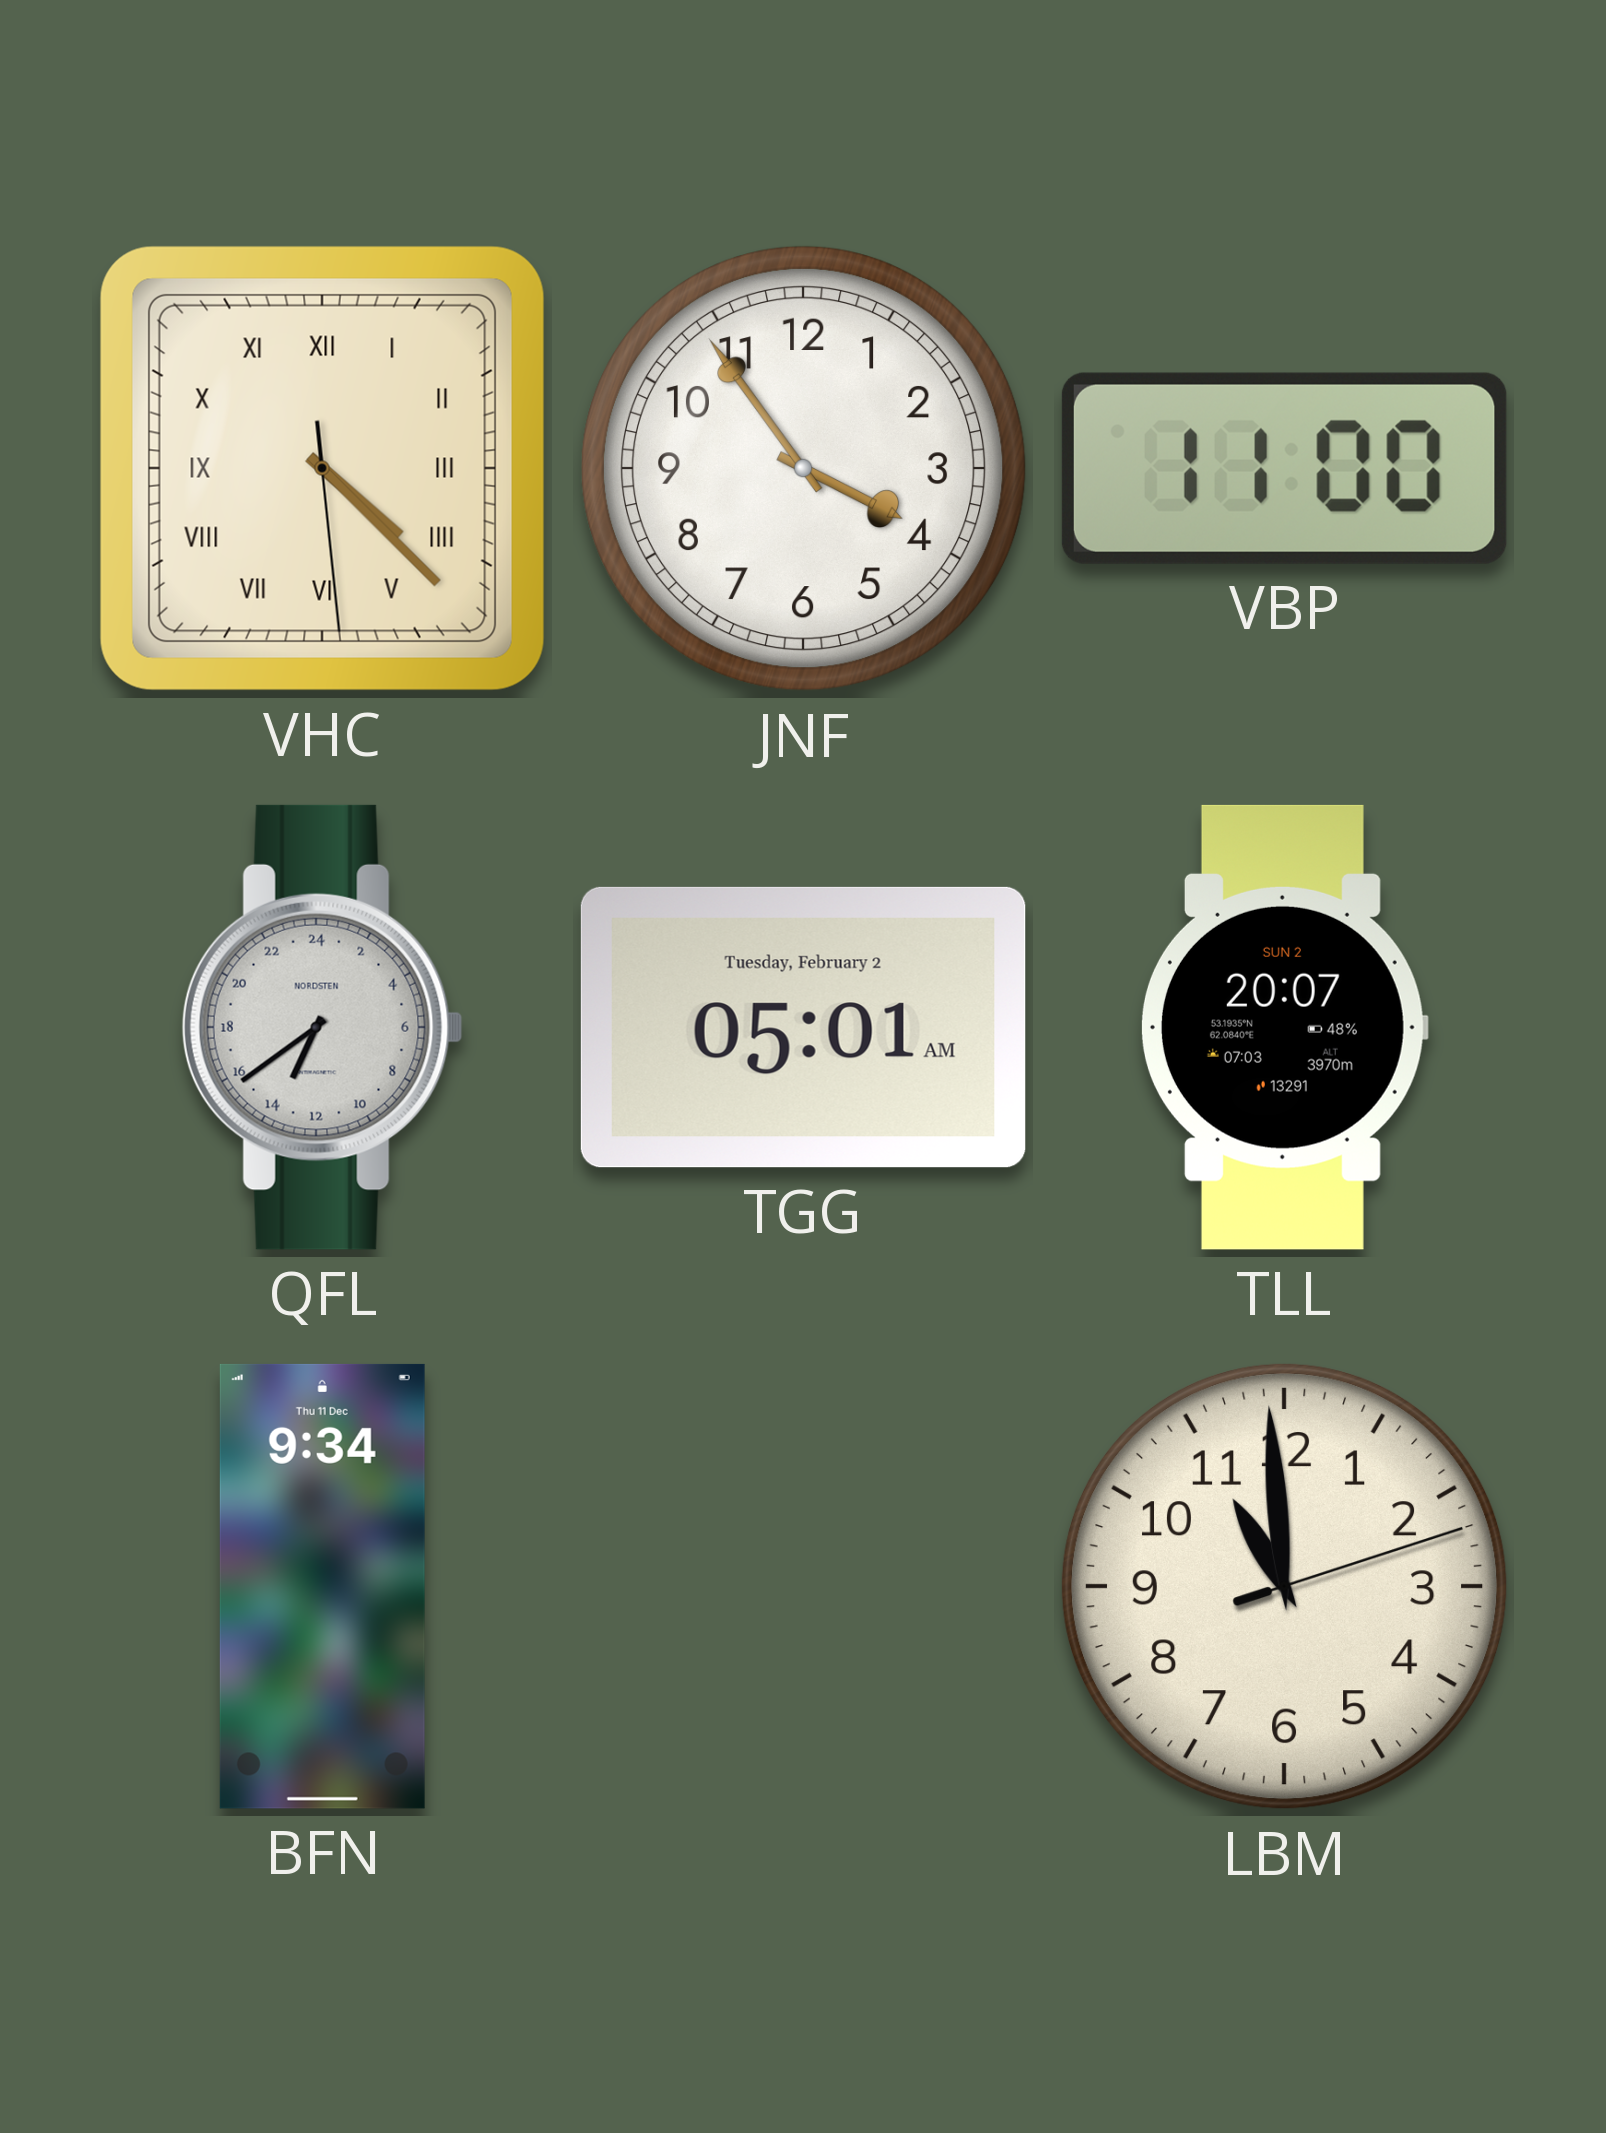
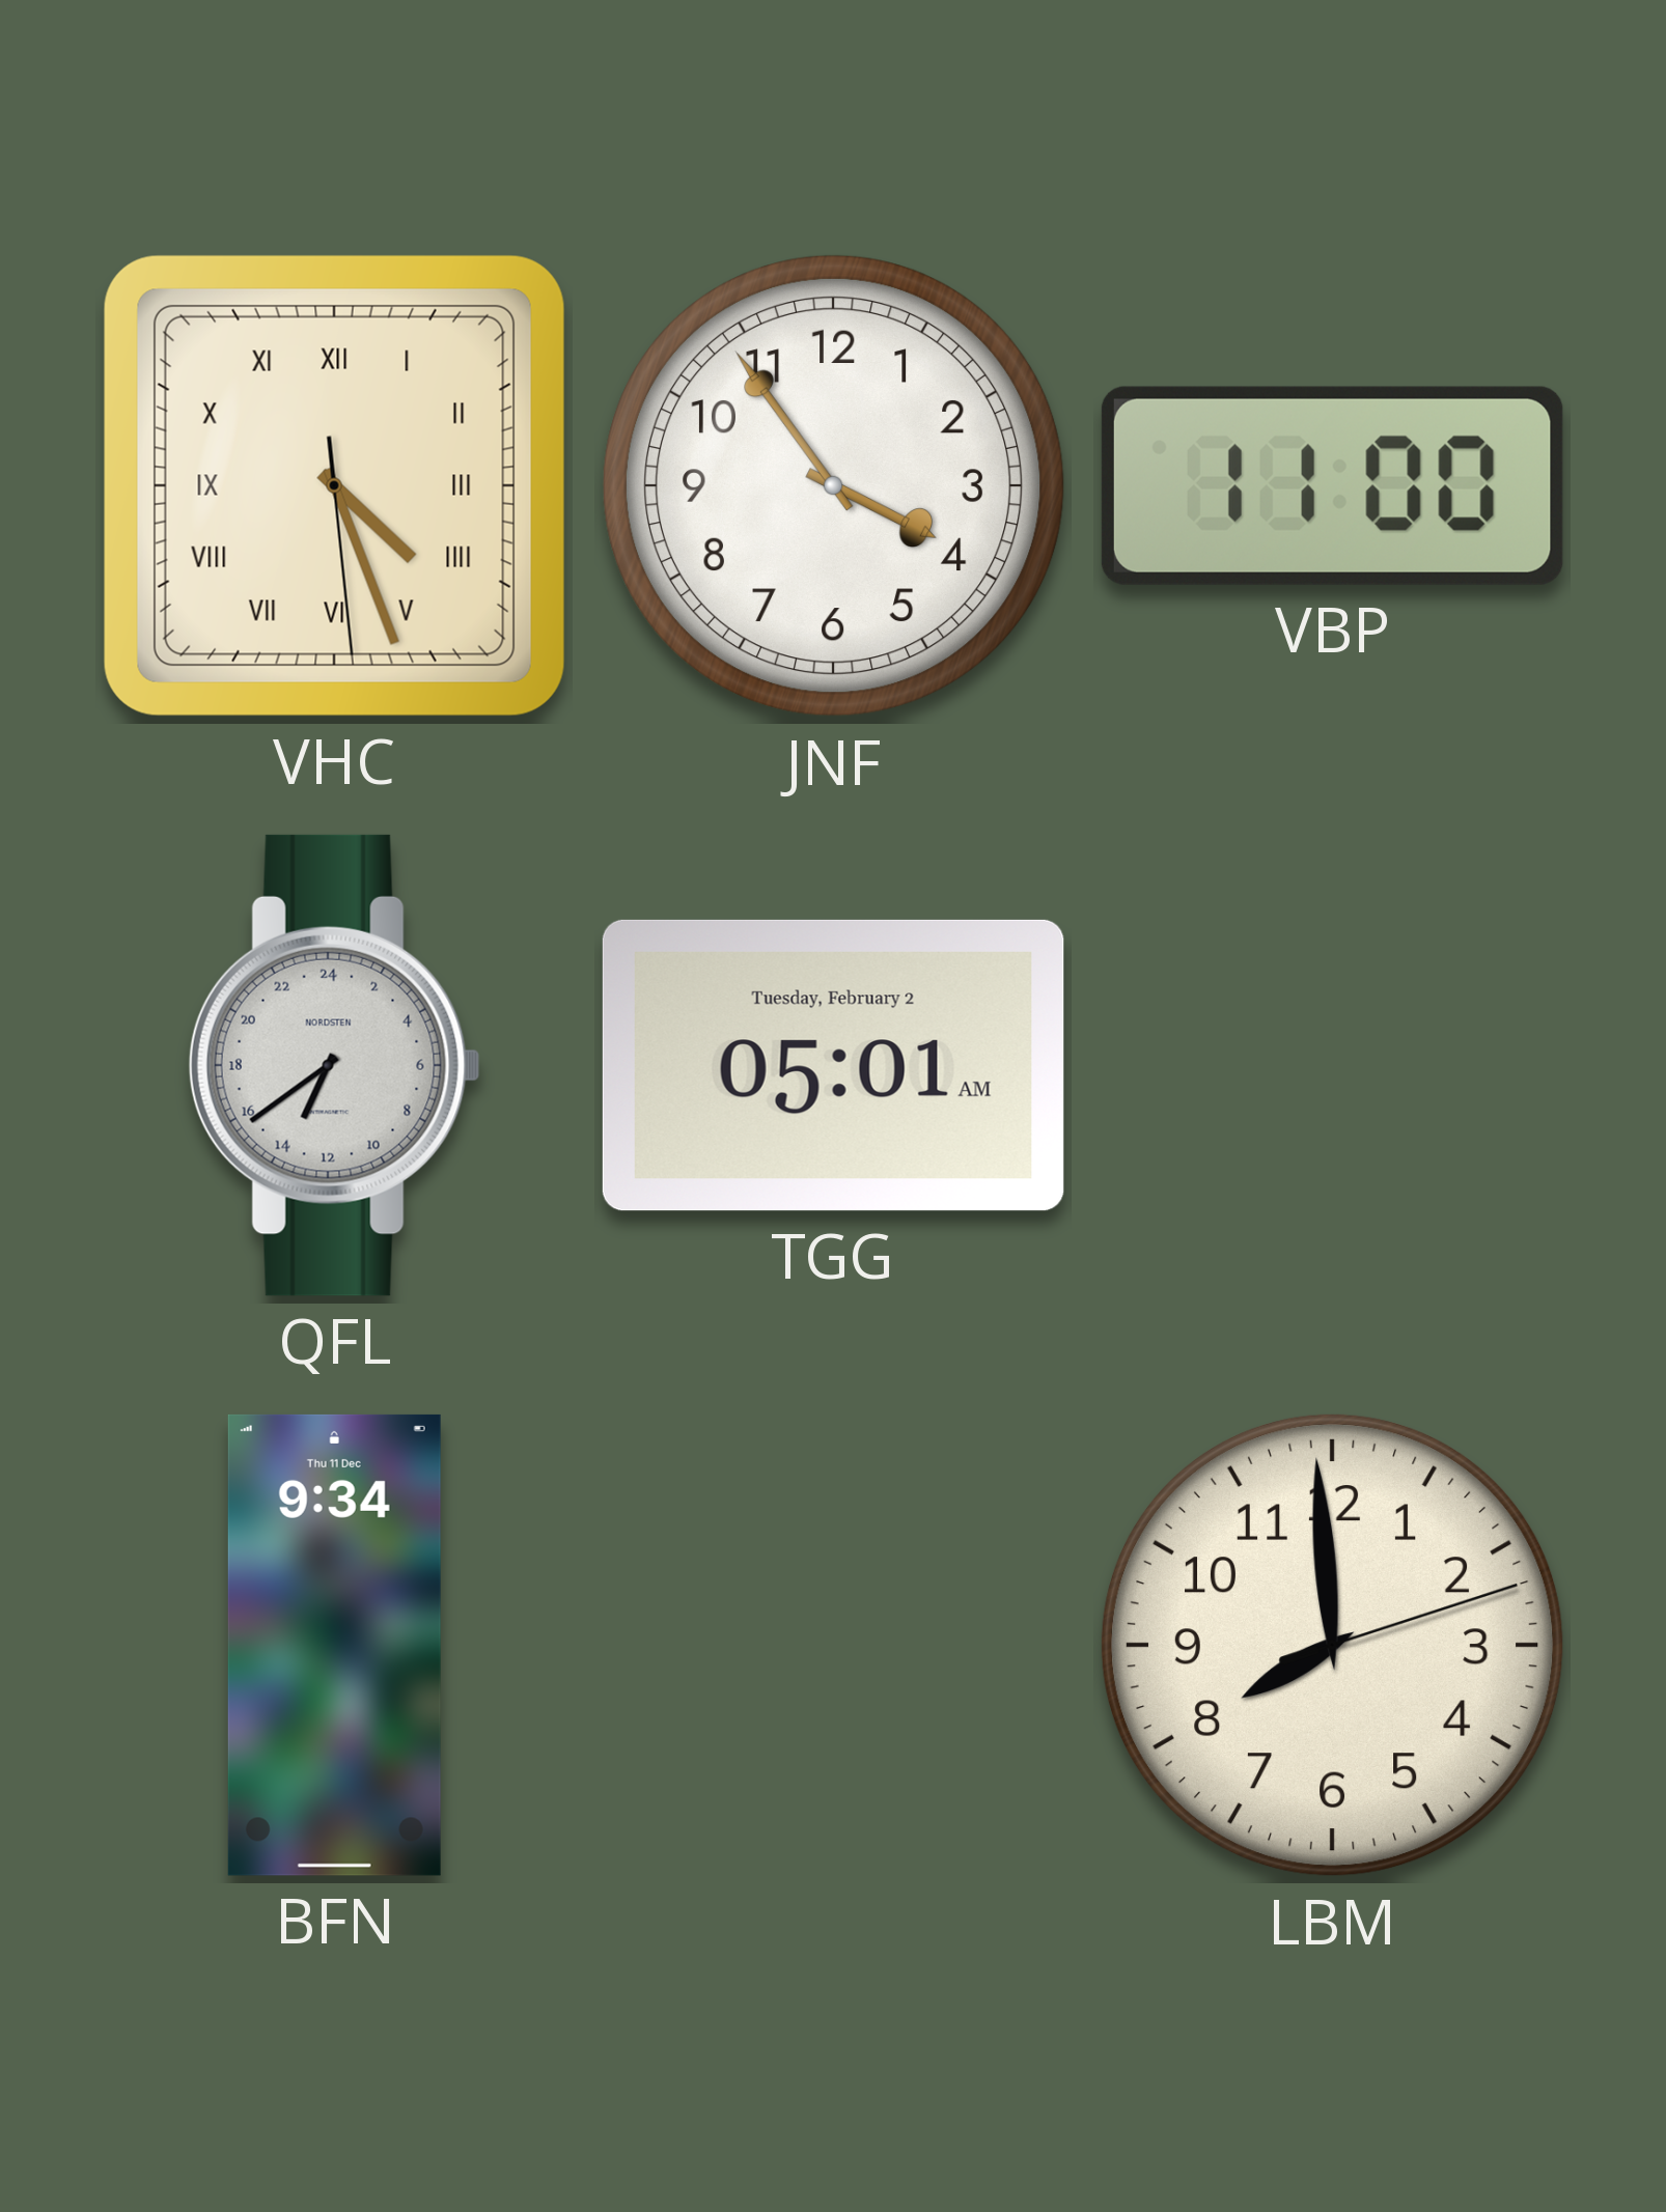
VHC: 4:22 -> 4:26 (334, 485)
TLL: 20:07 -> none (1284, 1027)
LBM: 10:59 -> 7:59 (1332, 1645)
